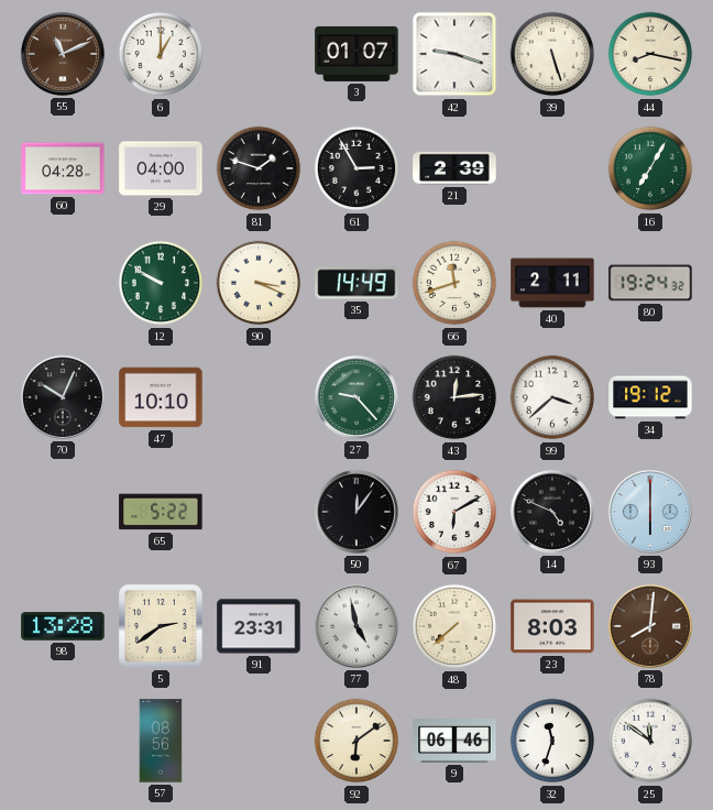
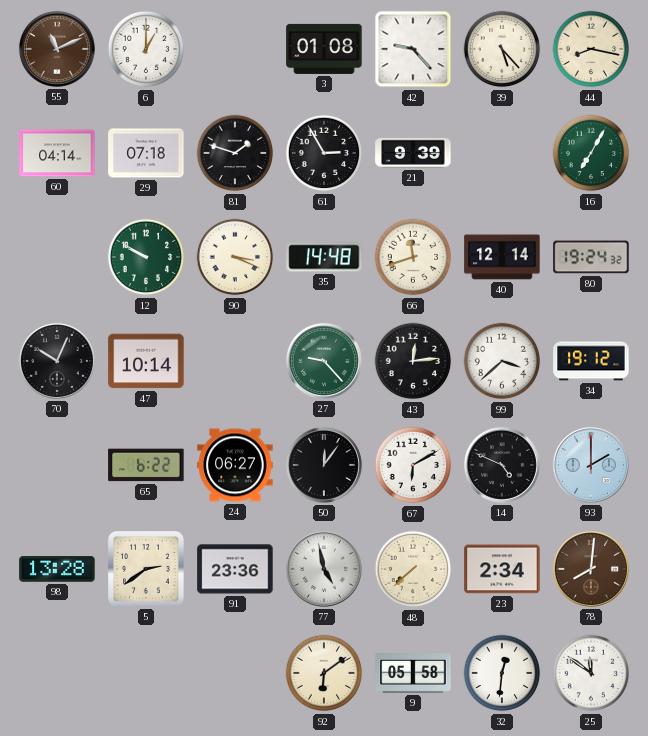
3: 01:07 -> 01:08 (324, 49)
42: 9:18 -> 9:23 (413, 49)
39: 5:27 -> 5:23 (502, 49)
60: 04:28 -> 04:14 (57, 153)
29: 04:00 -> 07:18 (146, 153)
21: 2:39 -> 9:39 (413, 153)
35: 14:49 -> 14:48 (324, 257)
40: 2:11 -> 12:14 (502, 257)
47: 10:10 -> 10:14 (146, 361)
65: 5:22 -> 6:22 (146, 465)
24: none -> 06:27 (235, 465)
93: 6:00 -> 2:00 (591, 465)
91: 23:31 -> 23:36 (235, 569)
23: 8:03 -> 2:34 (502, 569)
57: 08:56 -> none (161, 741)
9: 06:46 -> 05:58 (413, 674)
32: 11:33 -> 12:31 (502, 673)
